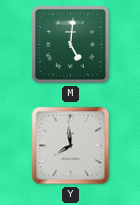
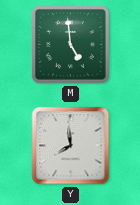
M: 5:01 -> 4:59 (71, 45)
